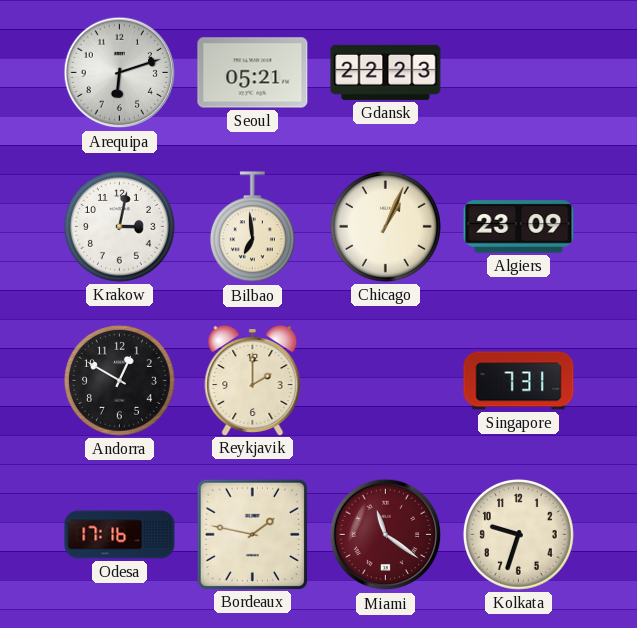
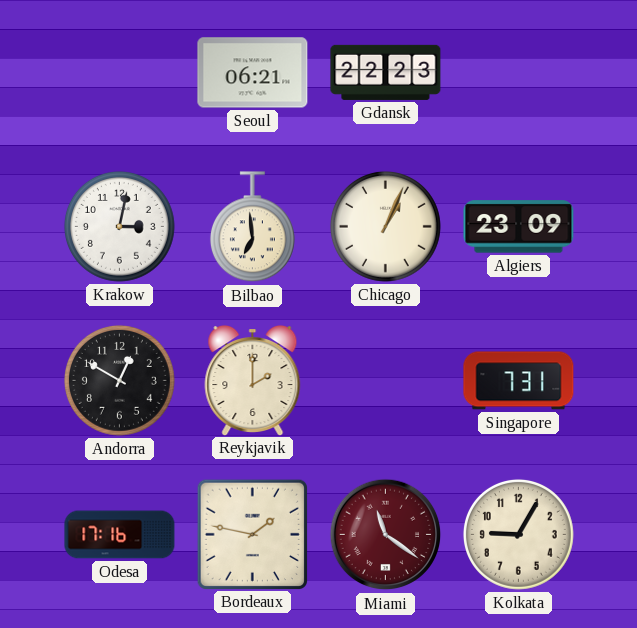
Arequipa: 6:12 -> none (120, 73)
Seoul: 05:21 -> 06:21 (253, 73)
Kolkata: 9:33 -> 9:05 (518, 534)
